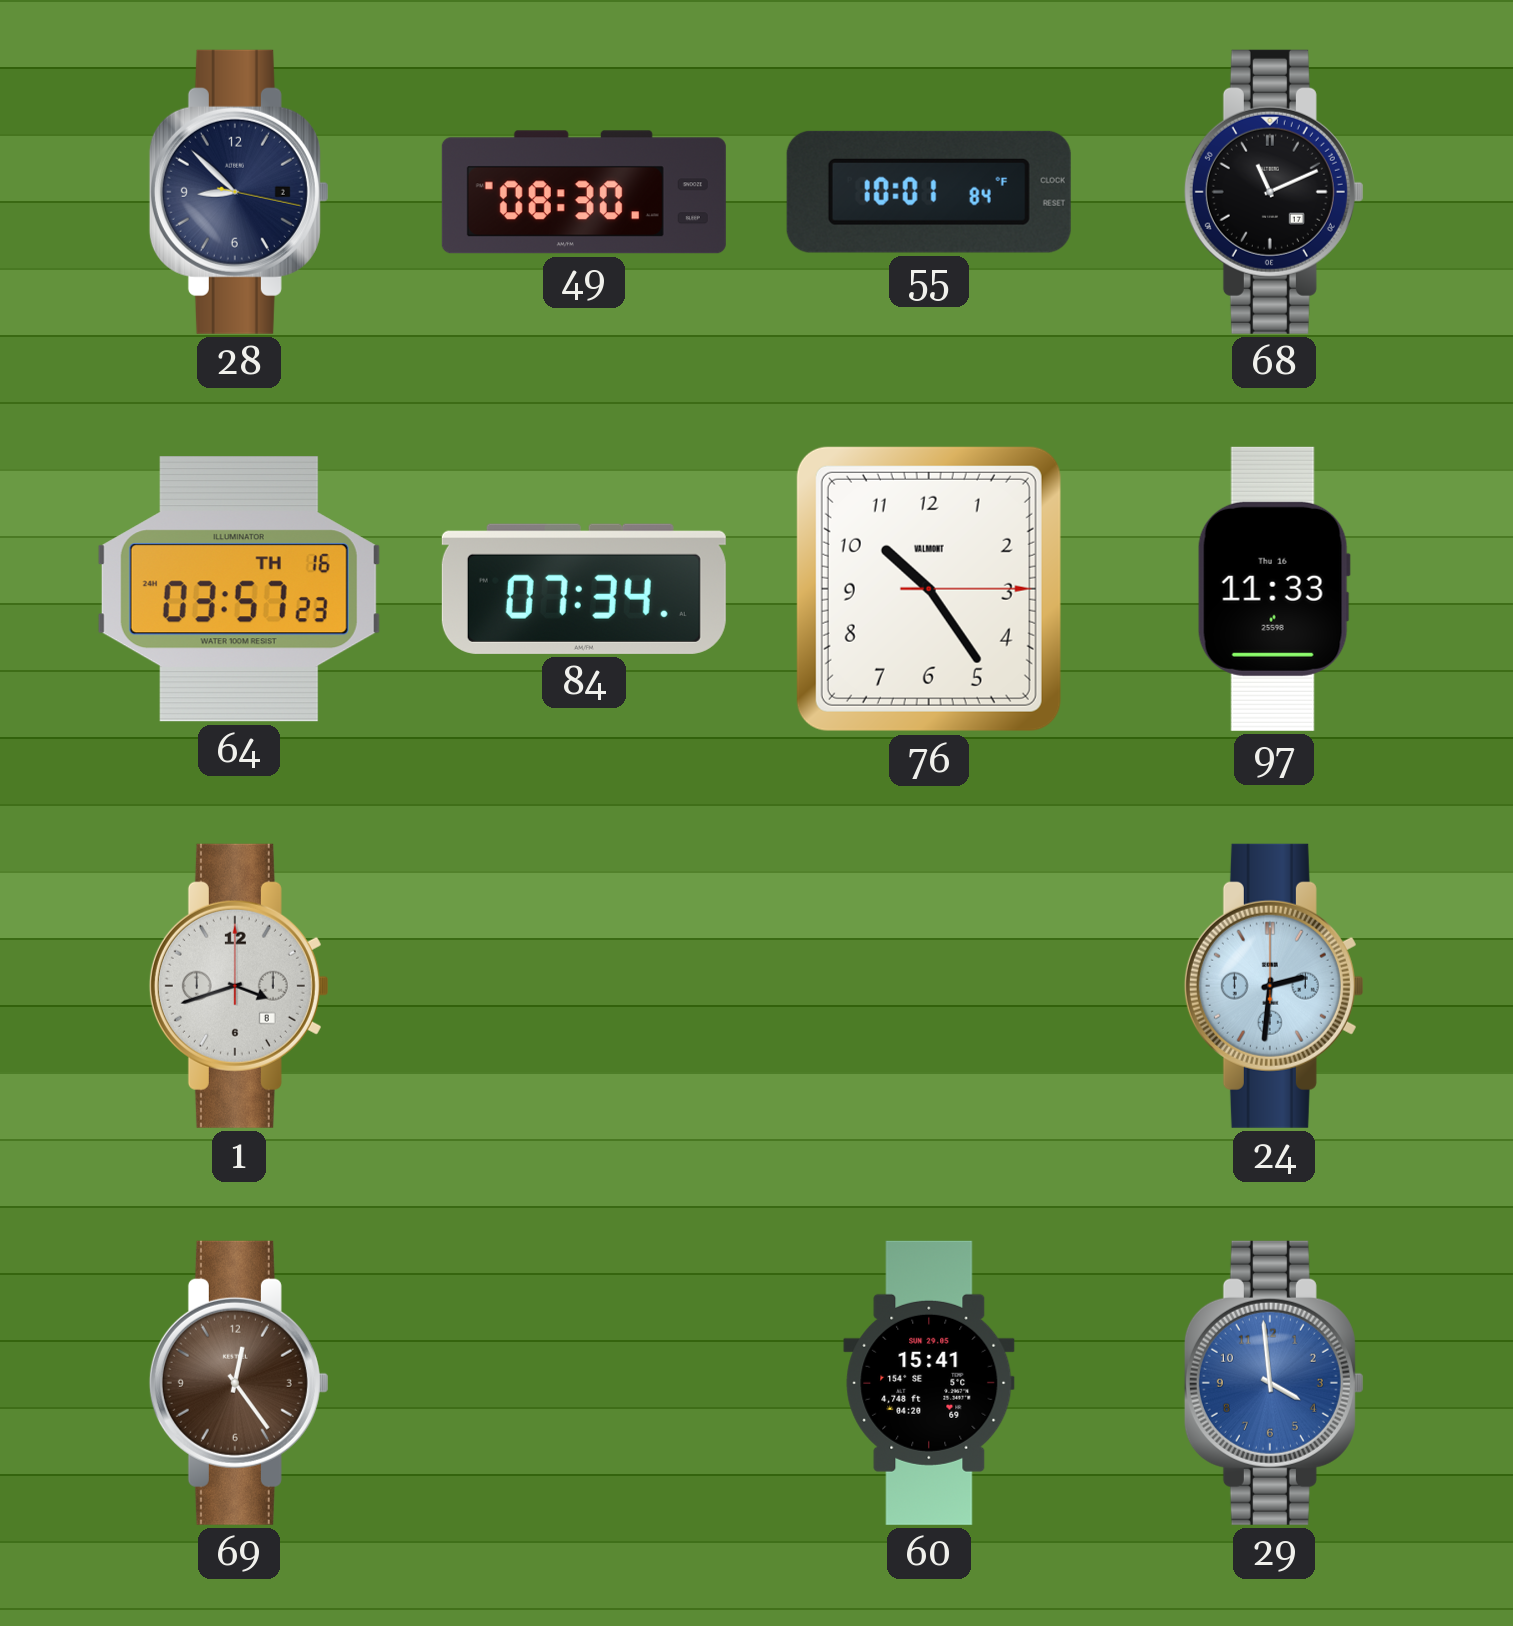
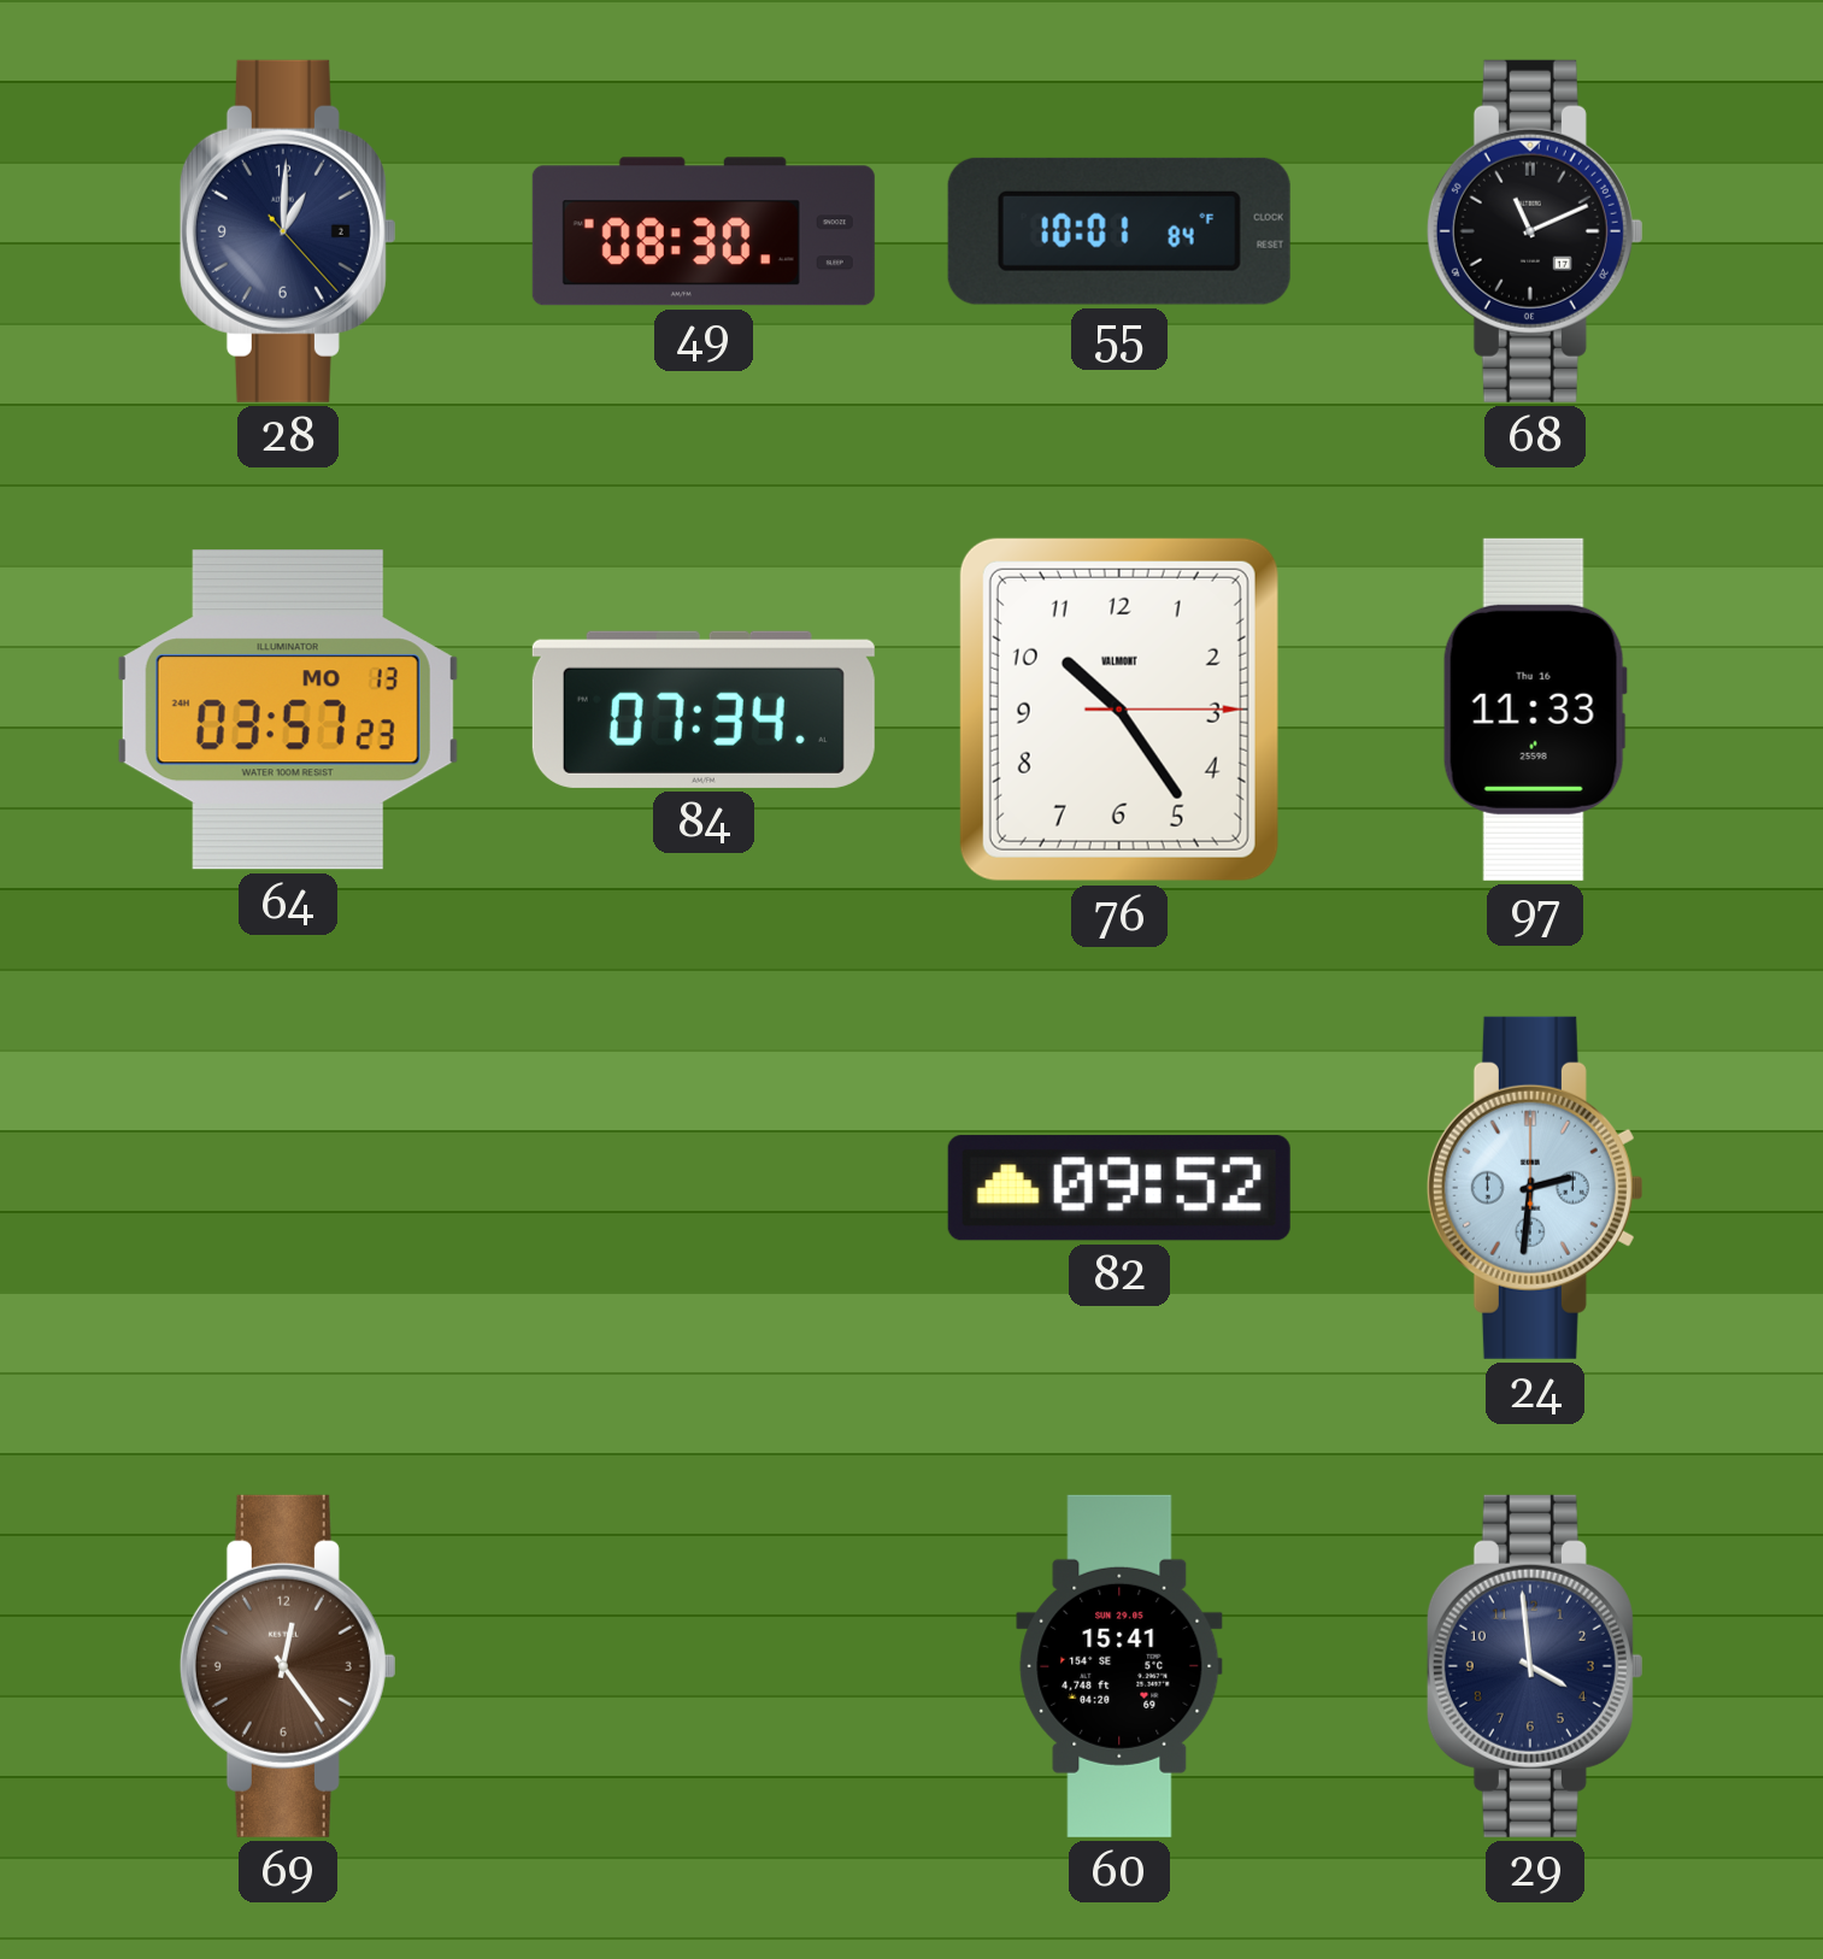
28: 8:52 -> 1:00 (288, 231)
64 date: TH 16 -> MO 13 (288, 710)
1: 3:42 -> none (239, 986)
82: none -> 09:52 (1119, 1188)
29 dial: blue -> navy (1535, 1666)
